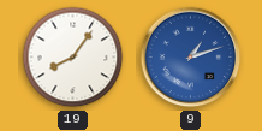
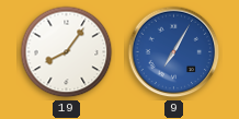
9: 1:12 -> 7:05 (174, 52)
